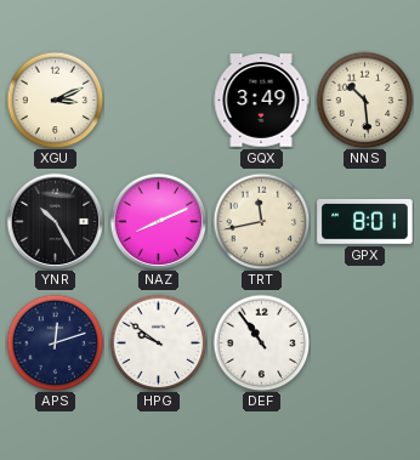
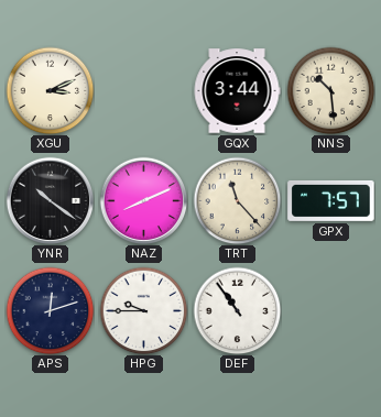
GQX: 3:49 -> 3:44 (237, 91)
YNR: 10:25 -> 10:21 (50, 200)
TRT: 11:43 -> 11:23 (237, 200)
GPX: 8:01 -> 7:57 (331, 200)
HPG: 9:51 -> 9:45 (143, 310)
